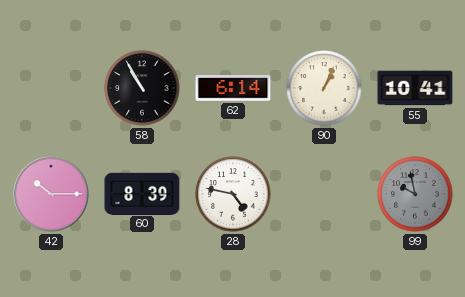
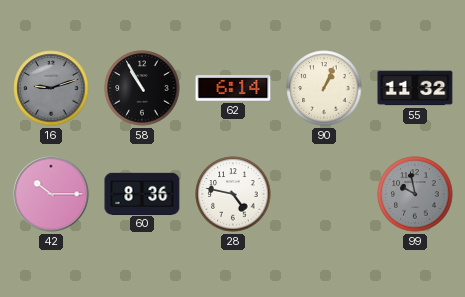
16: none -> 9:12 (51, 88)
55: 10:41 -> 11:32 (415, 88)
60: 8:39 -> 8:36 (142, 193)
